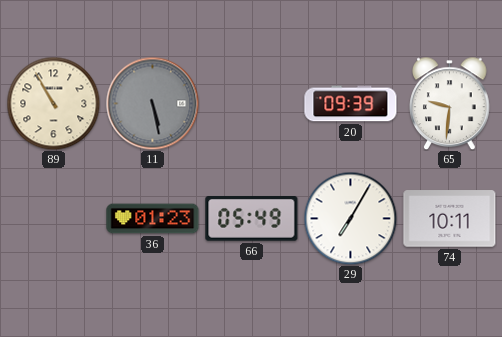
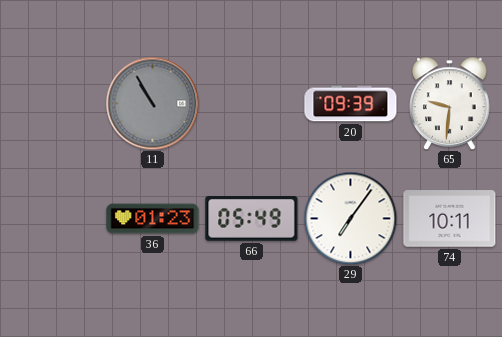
89: 10:55 -> none (53, 103)
11: 5:28 -> 10:55 (152, 103)
29: 7:05 -> 7:06 (350, 218)
